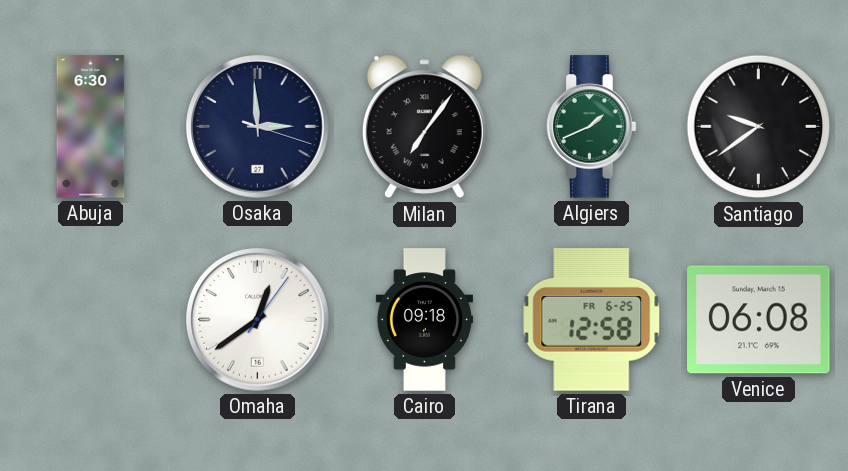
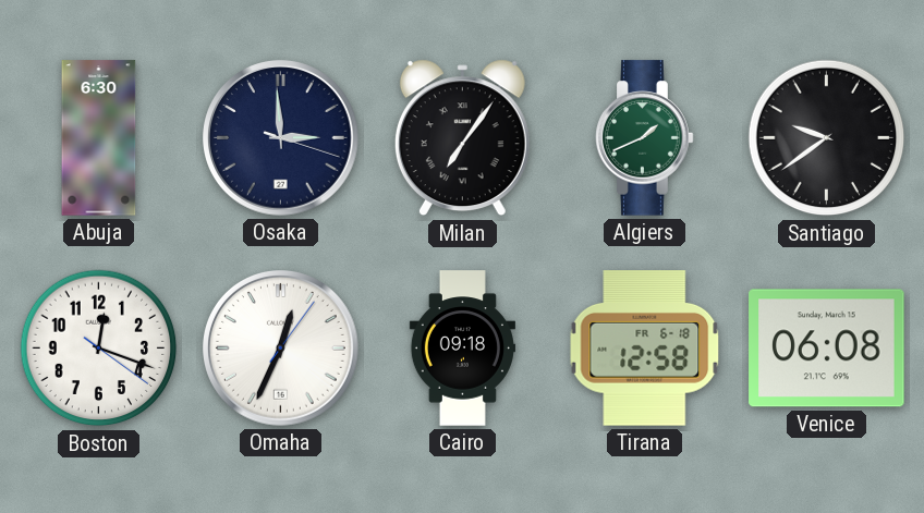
Boston: none -> 12:18 (99, 349)
Omaha: 12:39 -> 12:34 (281, 349)
Tirana date: FR 6-25 -> FR 6-18 (645, 349)
